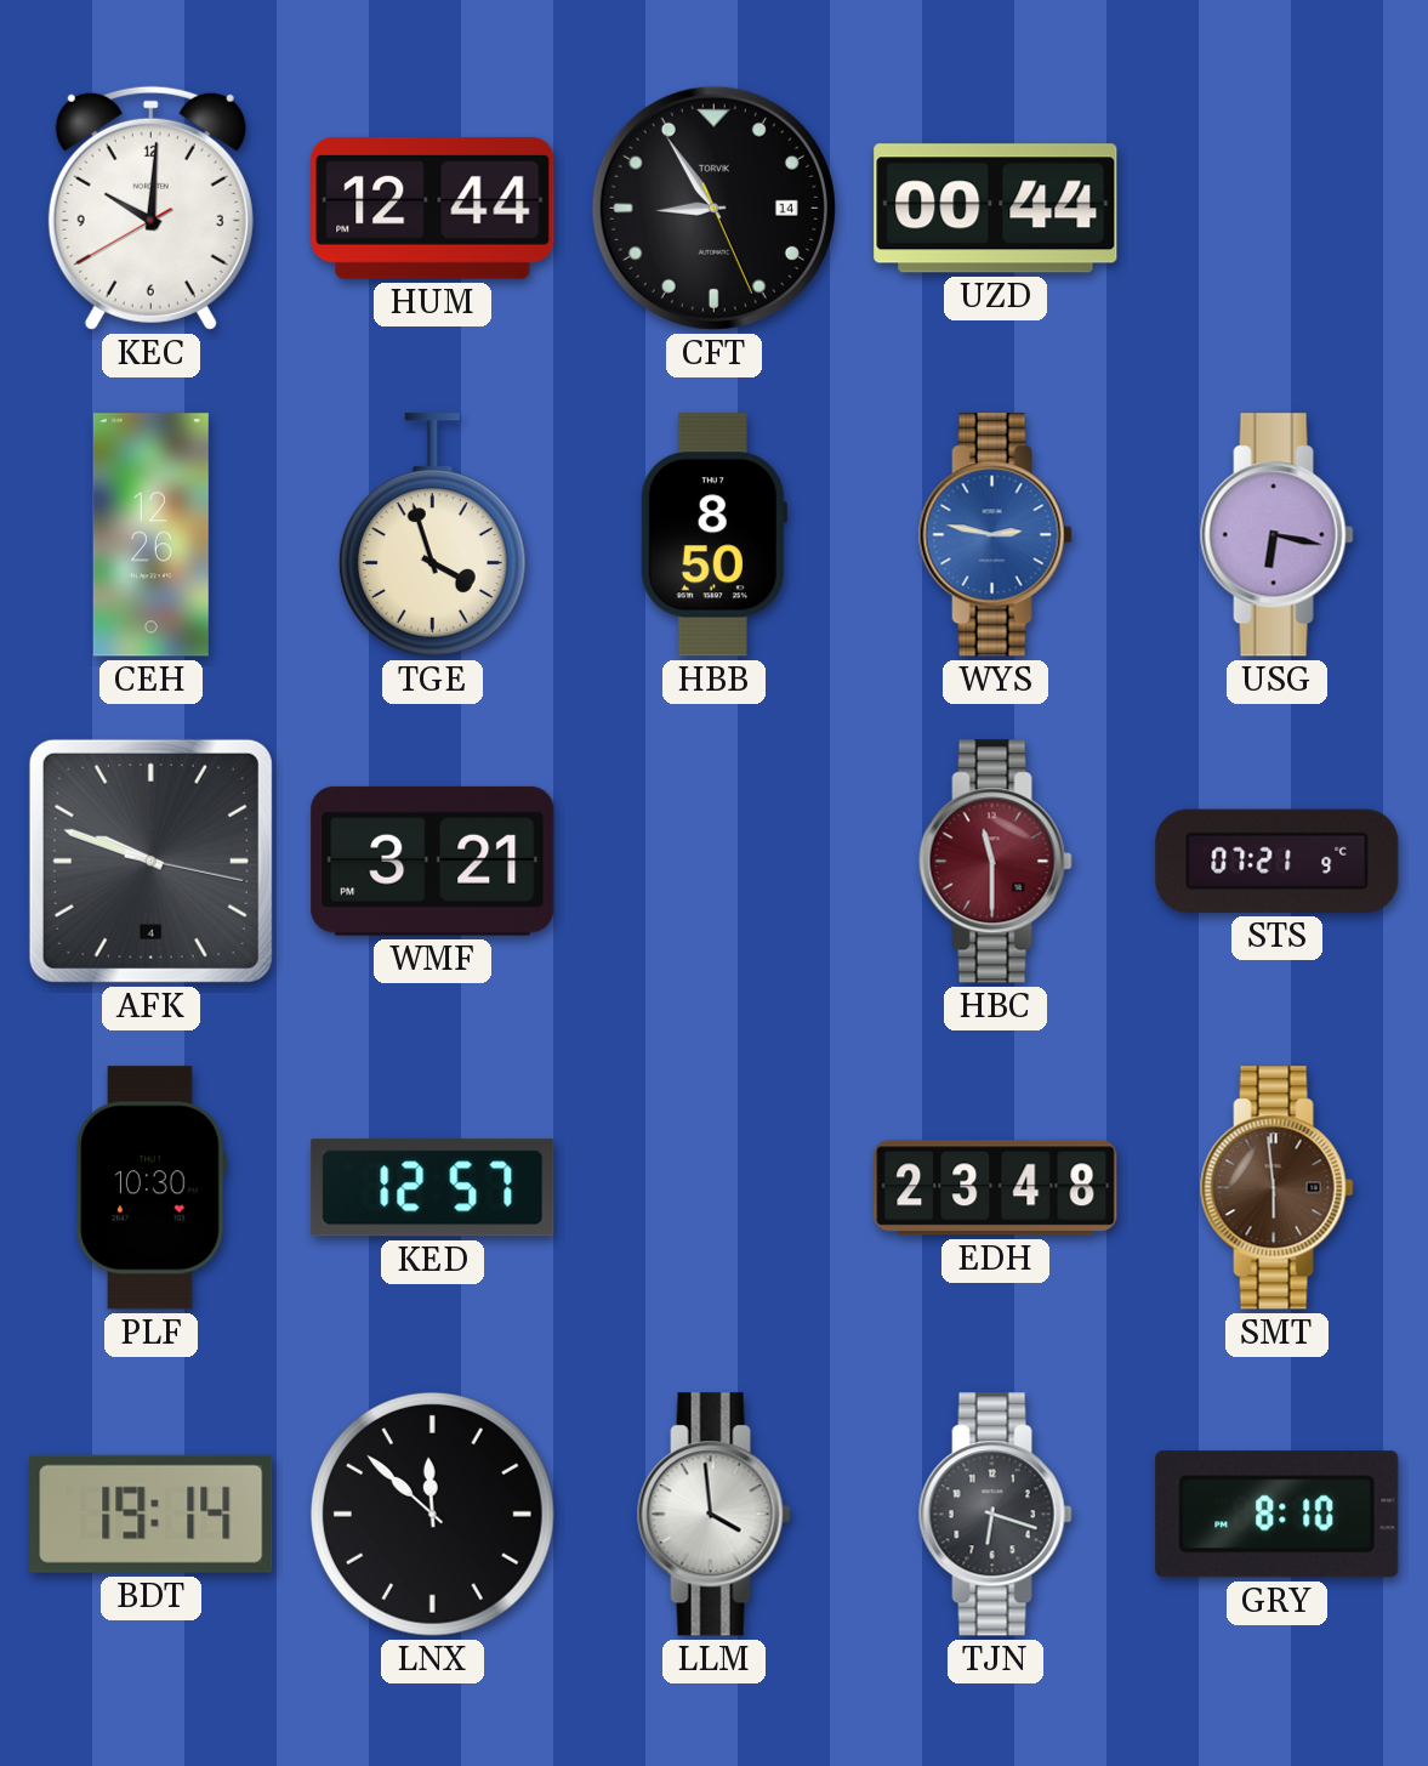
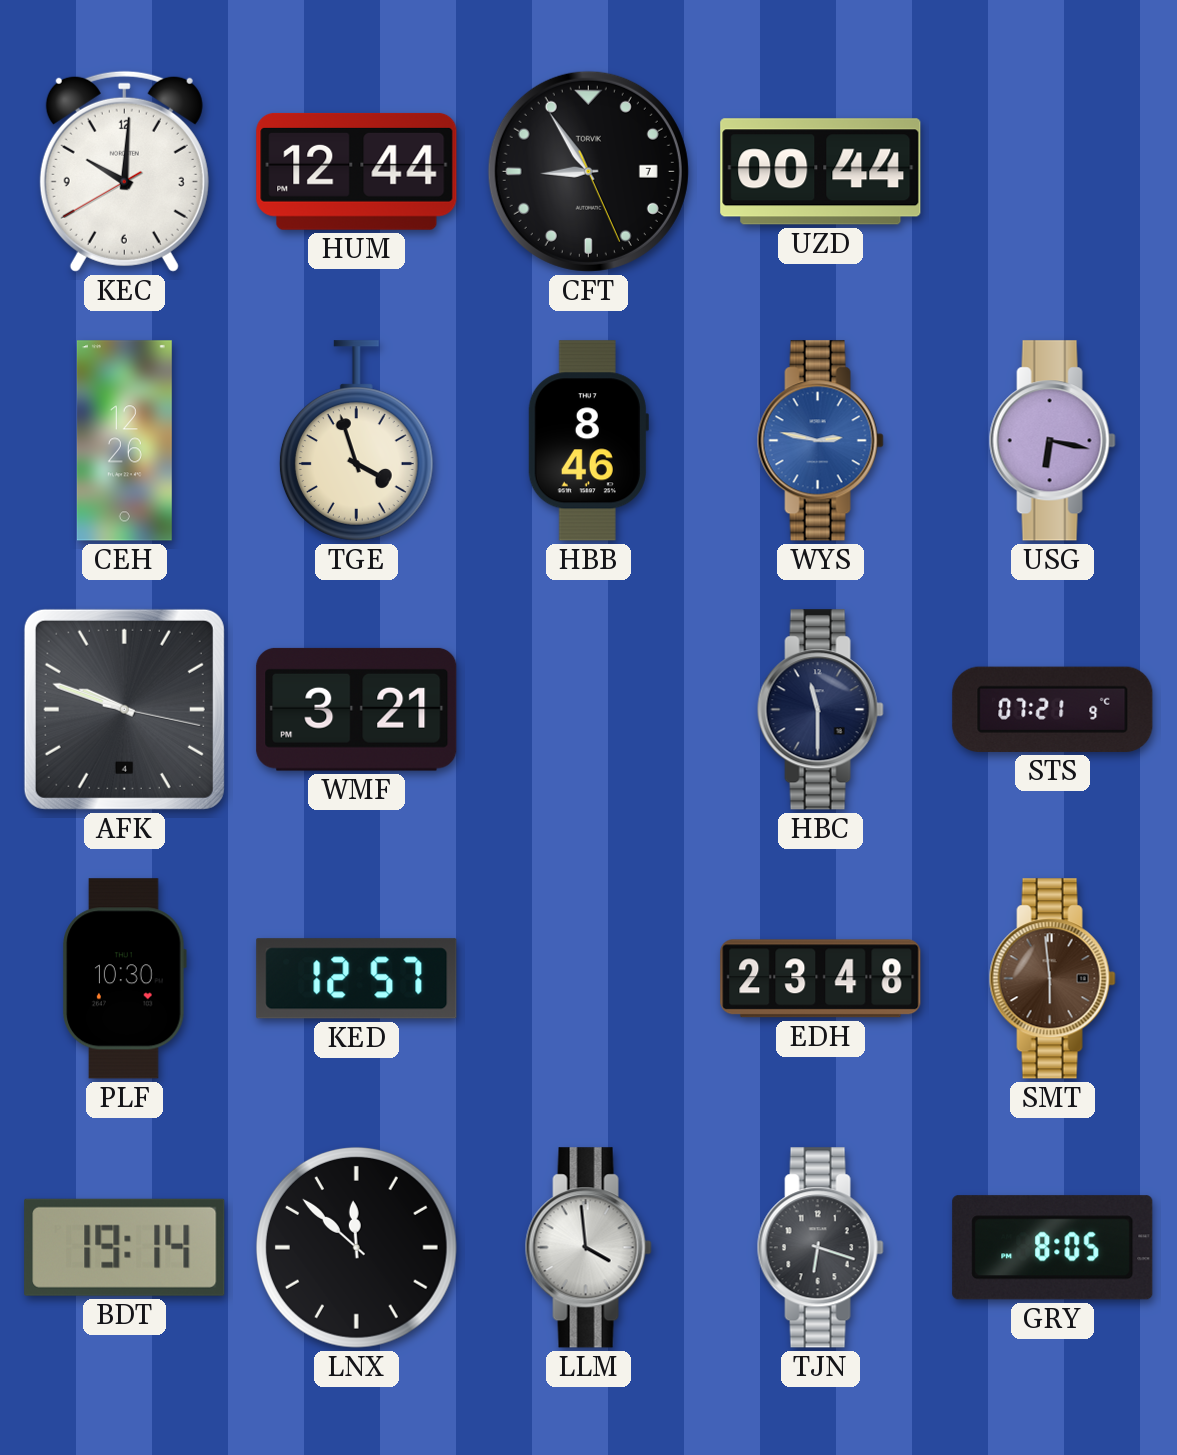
CFT date: 14 -> 7 (588, 171)
HBB: 8:50 -> 8:46 (588, 441)
HBC dial: burgundy -> navy (820, 710)
GRY: 8:10 -> 8:05 (1053, 1248)
